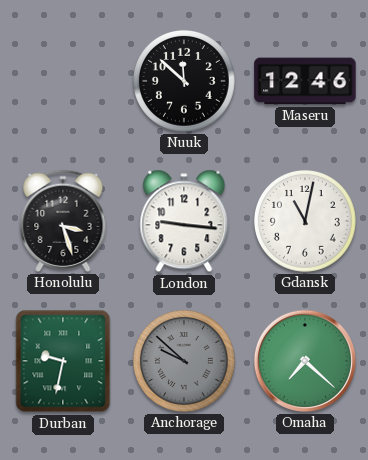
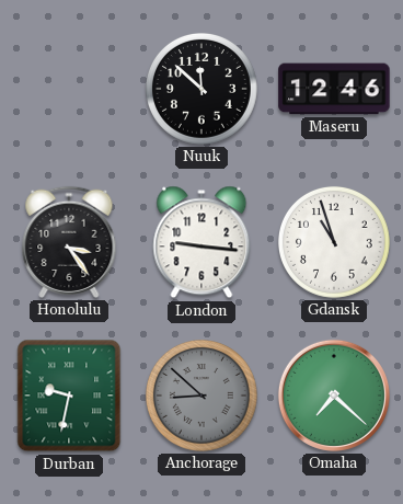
Honolulu: 3:27 -> 3:24 (69, 242)
Gdansk: 11:02 -> 10:57 (334, 242)
Anchorage: 9:52 -> 8:52 (201, 396)
